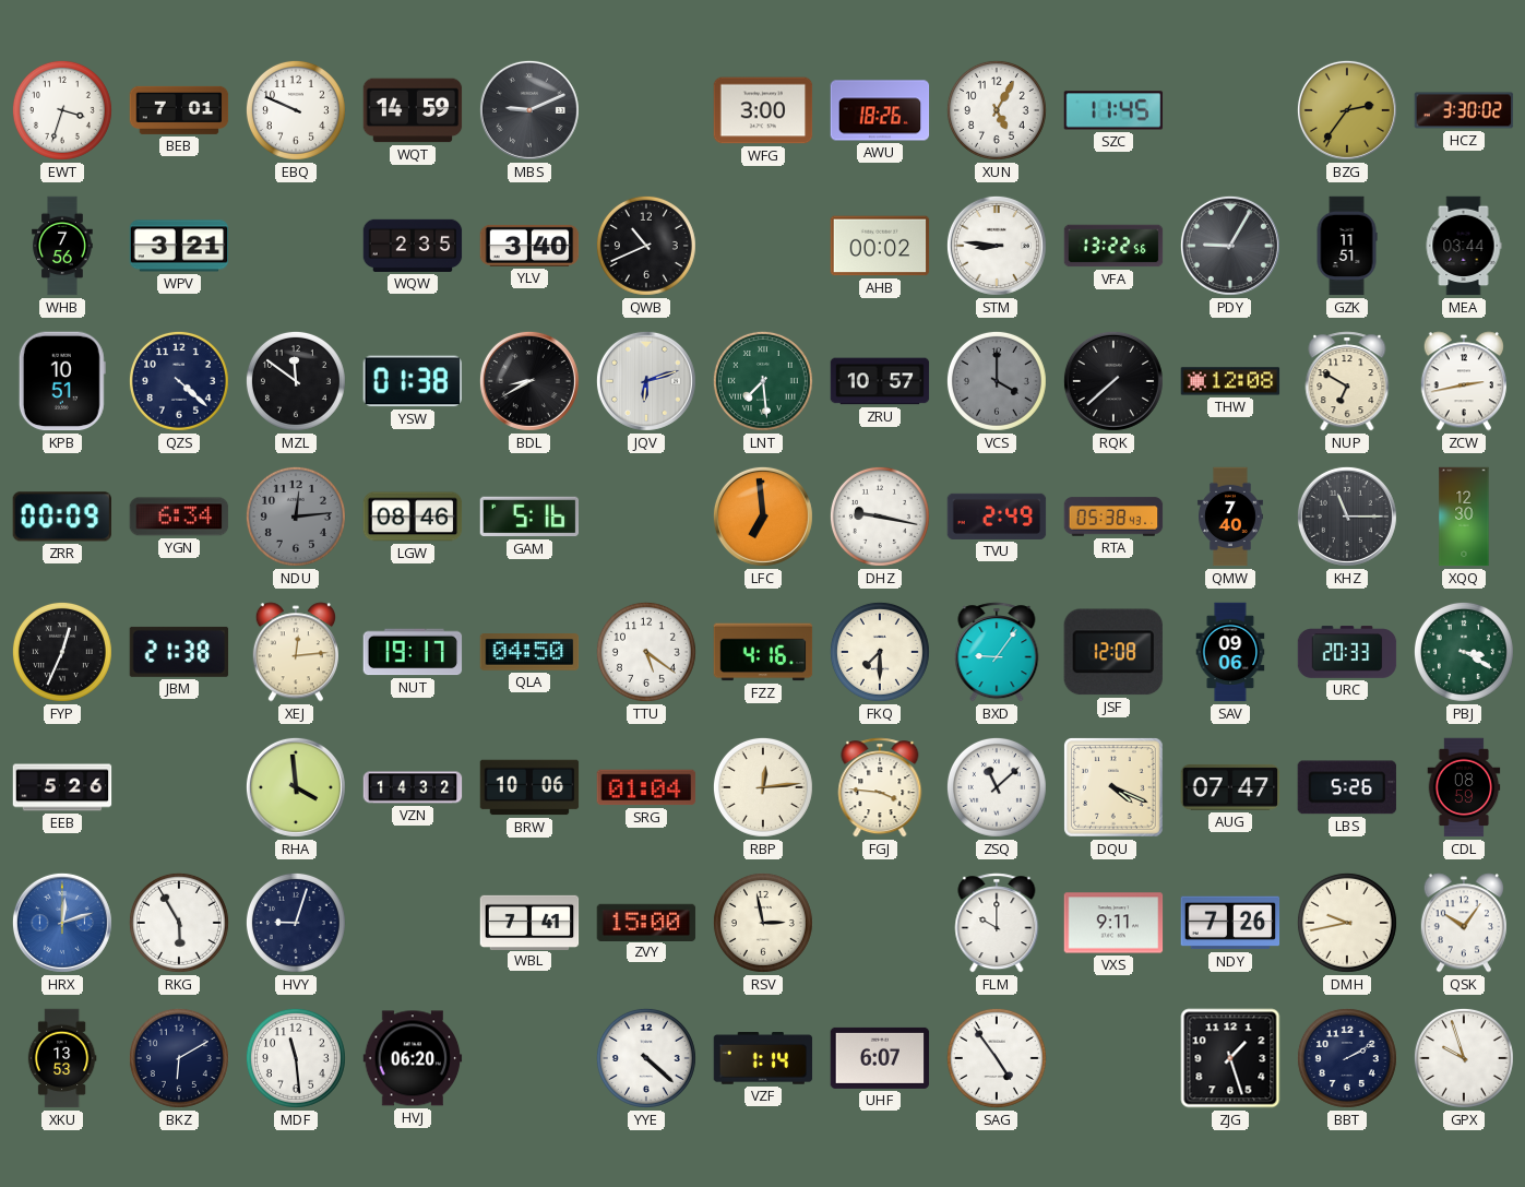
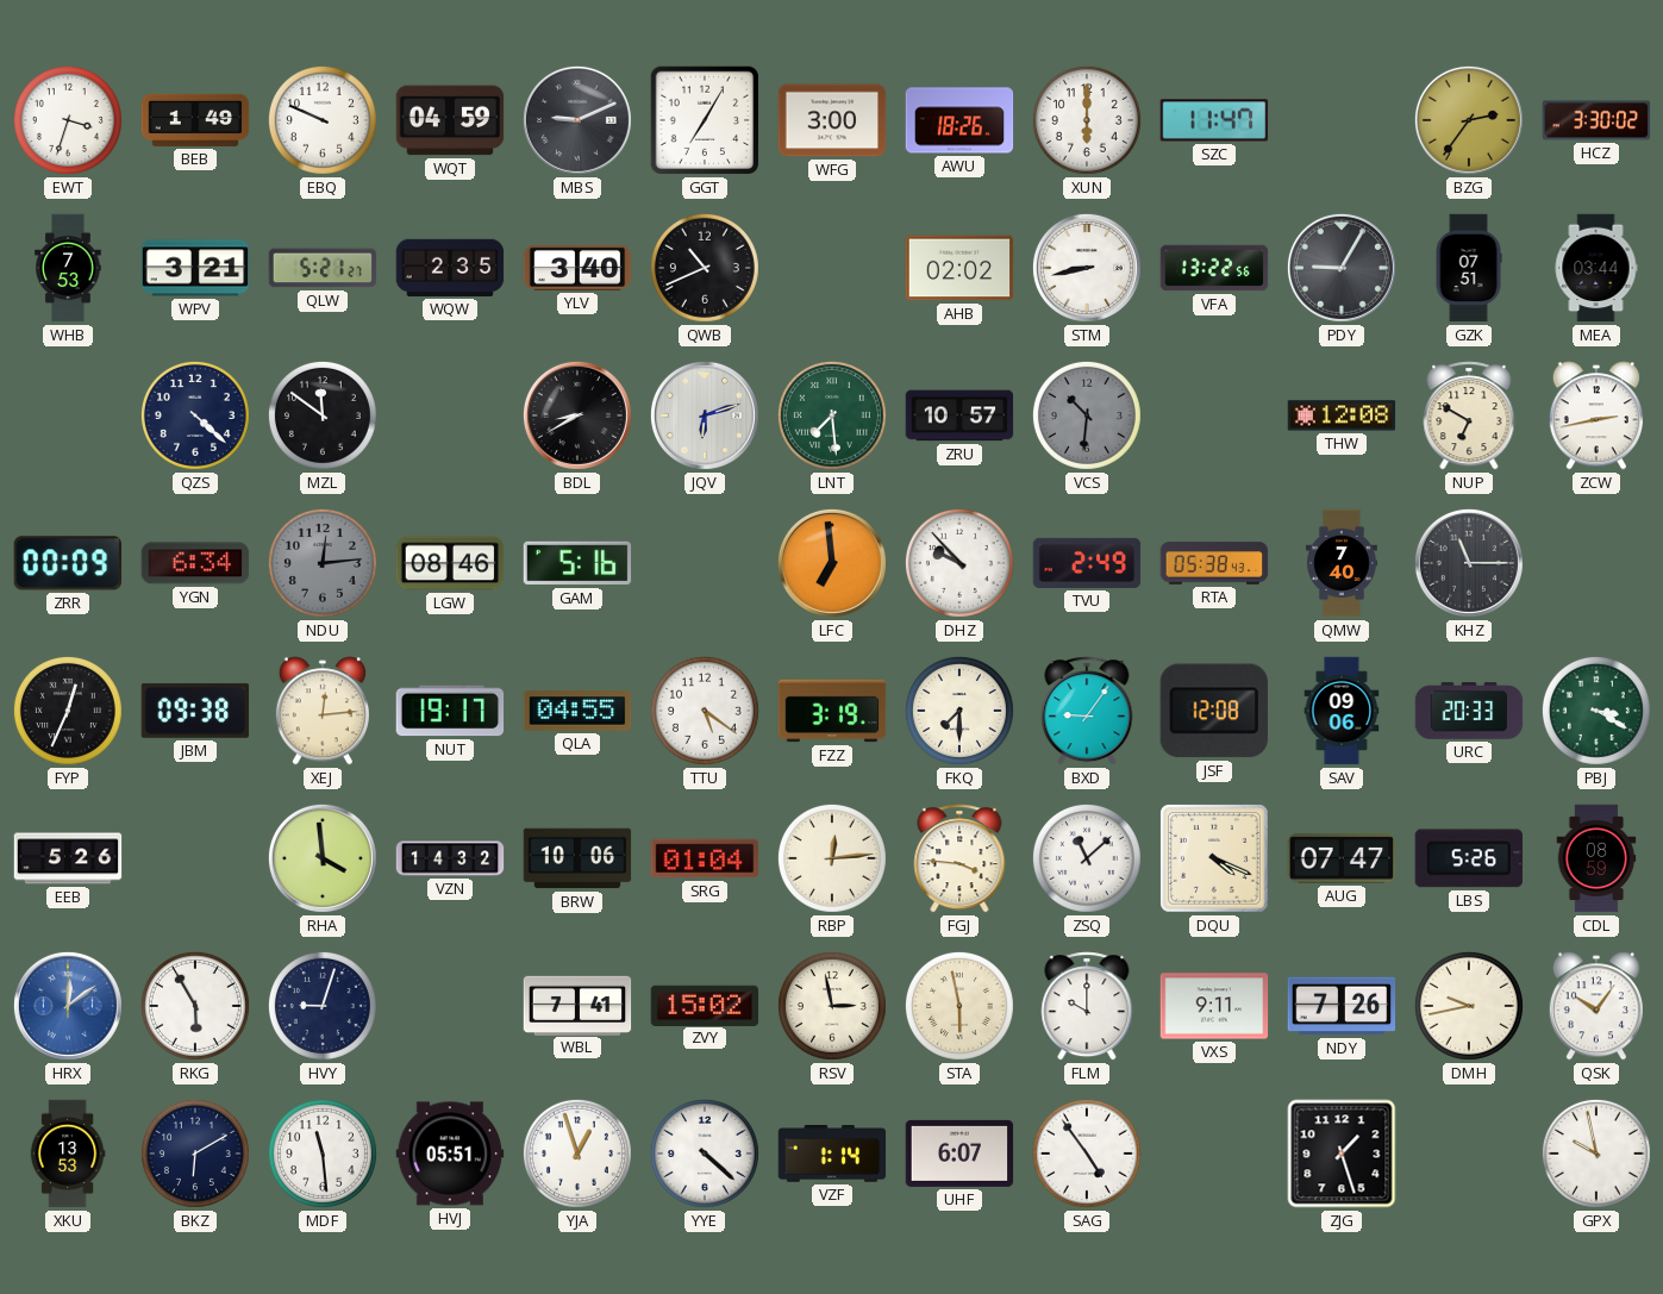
BEB: 7:01 -> 1:49 (195, 120)
WQT: 14:59 -> 04:59 (450, 120)
GGT: none -> 7:05 (705, 120)
XUN: 5:05 -> 6:00 (1087, 120)
SZC: 11:45 -> 11:47 (1214, 120)
WHB: 7:56 -> 7:53 (68, 268)
QLW: none -> 5:21 (323, 268)
AHB: 00:02 -> 02:02 (959, 268)
STM: 8:46 -> 8:43 (1087, 268)
GZK: 11:51 -> 07:51 (1469, 268)
KPB: 10:51 -> none (62, 381)
YSW: 01:38 -> none (412, 381)
VCS: 4:00 -> 10:31 (1087, 415)
RQK: 7:38 -> none (1113, 381)
DHZ: 9:17 -> 9:53 (959, 563)
XQQ: 12:30 -> none (1464, 517)
JBM: 21:38 -> 09:38 (195, 711)
QLA: 04:50 -> 04:55 (577, 711)
FZZ: 4:16 -> 3:19 (832, 711)
HRX: 12:12 -> 12:09 (68, 1006)
ZVY: 15:00 -> 15:02 (705, 1005)
STA: none -> 5:58 (959, 1006)
HVJ: 06:20 -> 05:51 (450, 1154)
YJA: none -> 12:57 (577, 1154)
BBT: 2:10 -> none (1347, 1058)
GPX: 9:57 -> 9:58 (1596, 1154)
